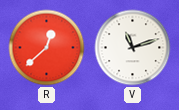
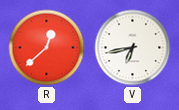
V: 11:12 -> 6:43 (133, 48)
